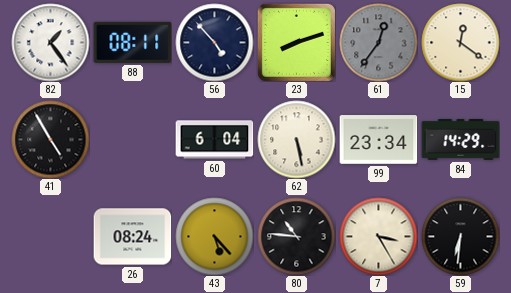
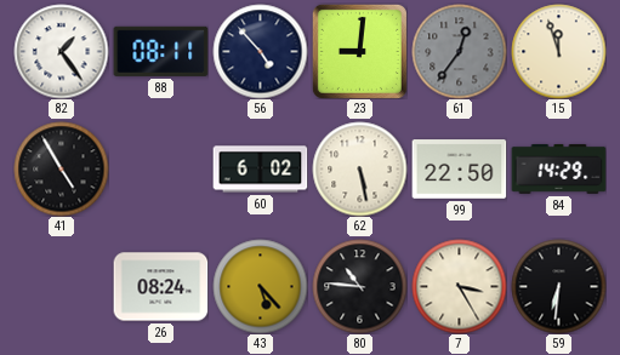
23: 8:12 -> 9:01 (359, 51)
15: 12:21 -> 11:57 (558, 51)
60: 6:04 -> 6:02 (260, 170)
99: 23:34 -> 22:50 (459, 170)
